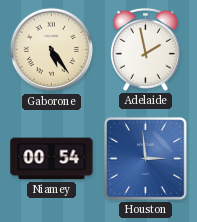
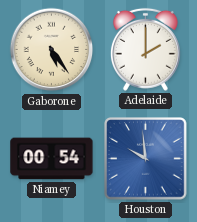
Adelaide: 1:58 -> 2:00 (145, 49)
Houston: 2:59 -> 9:59 (146, 159)
